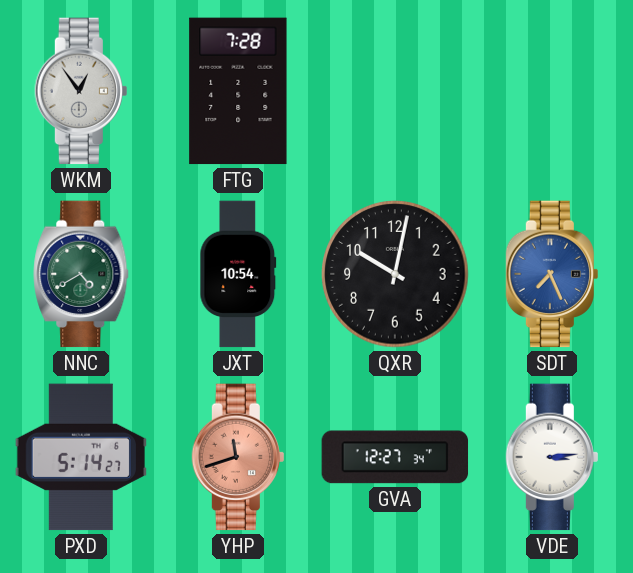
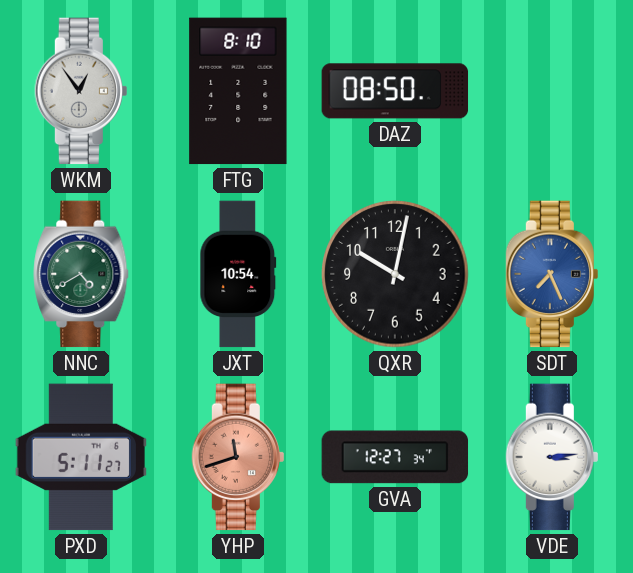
FTG: 7:28 -> 8:10 (238, 91)
DAZ: none -> 08:50 (395, 91)
PXD: 5:14 -> 5:11 (81, 457)
